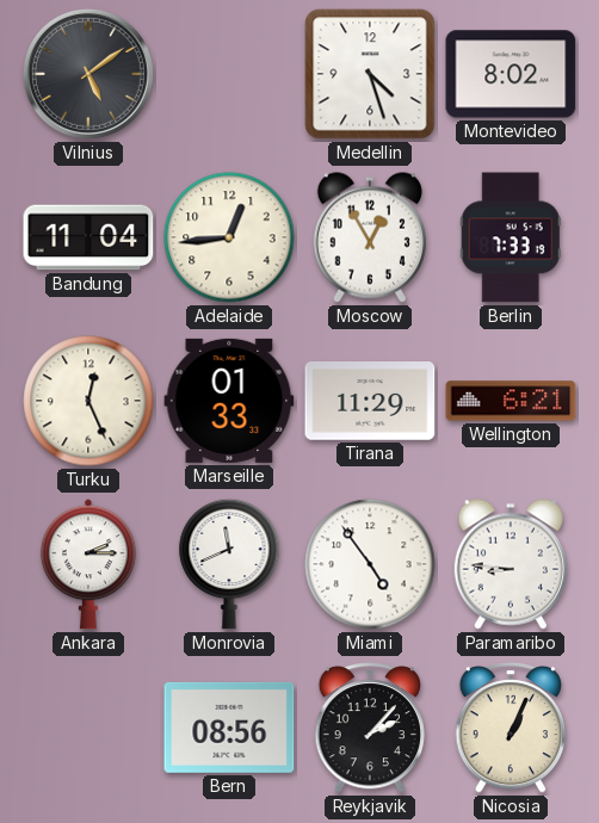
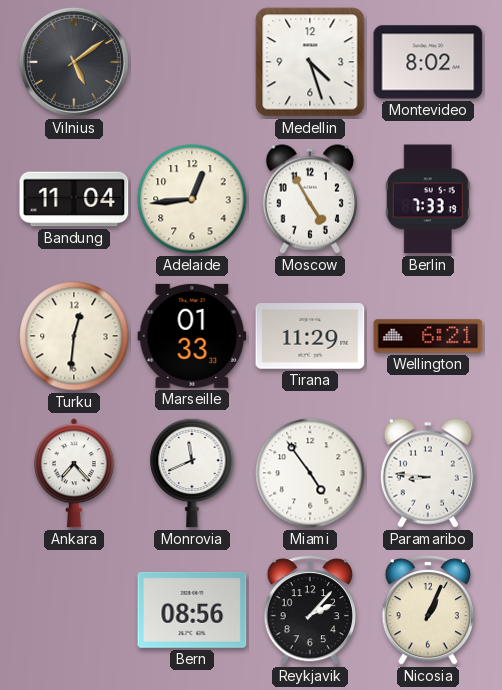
Moscow: 12:55 -> 4:55 (310, 199)
Turku: 12:26 -> 12:31 (74, 336)
Ankara: 2:15 -> 7:23 (74, 473)
